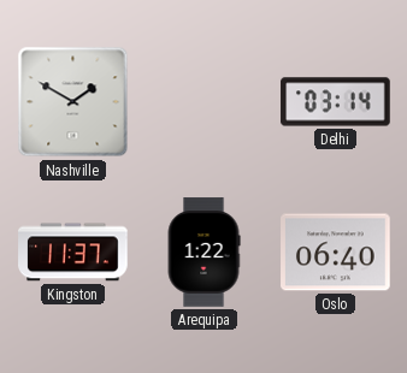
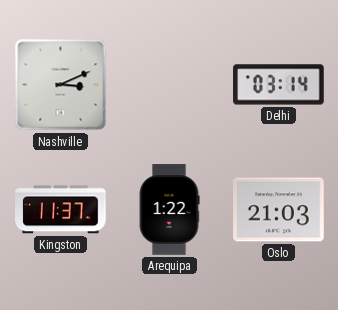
Nashville: 1:50 -> 3:11 (61, 85)
Oslo: 06:40 -> 21:03 (279, 210)
